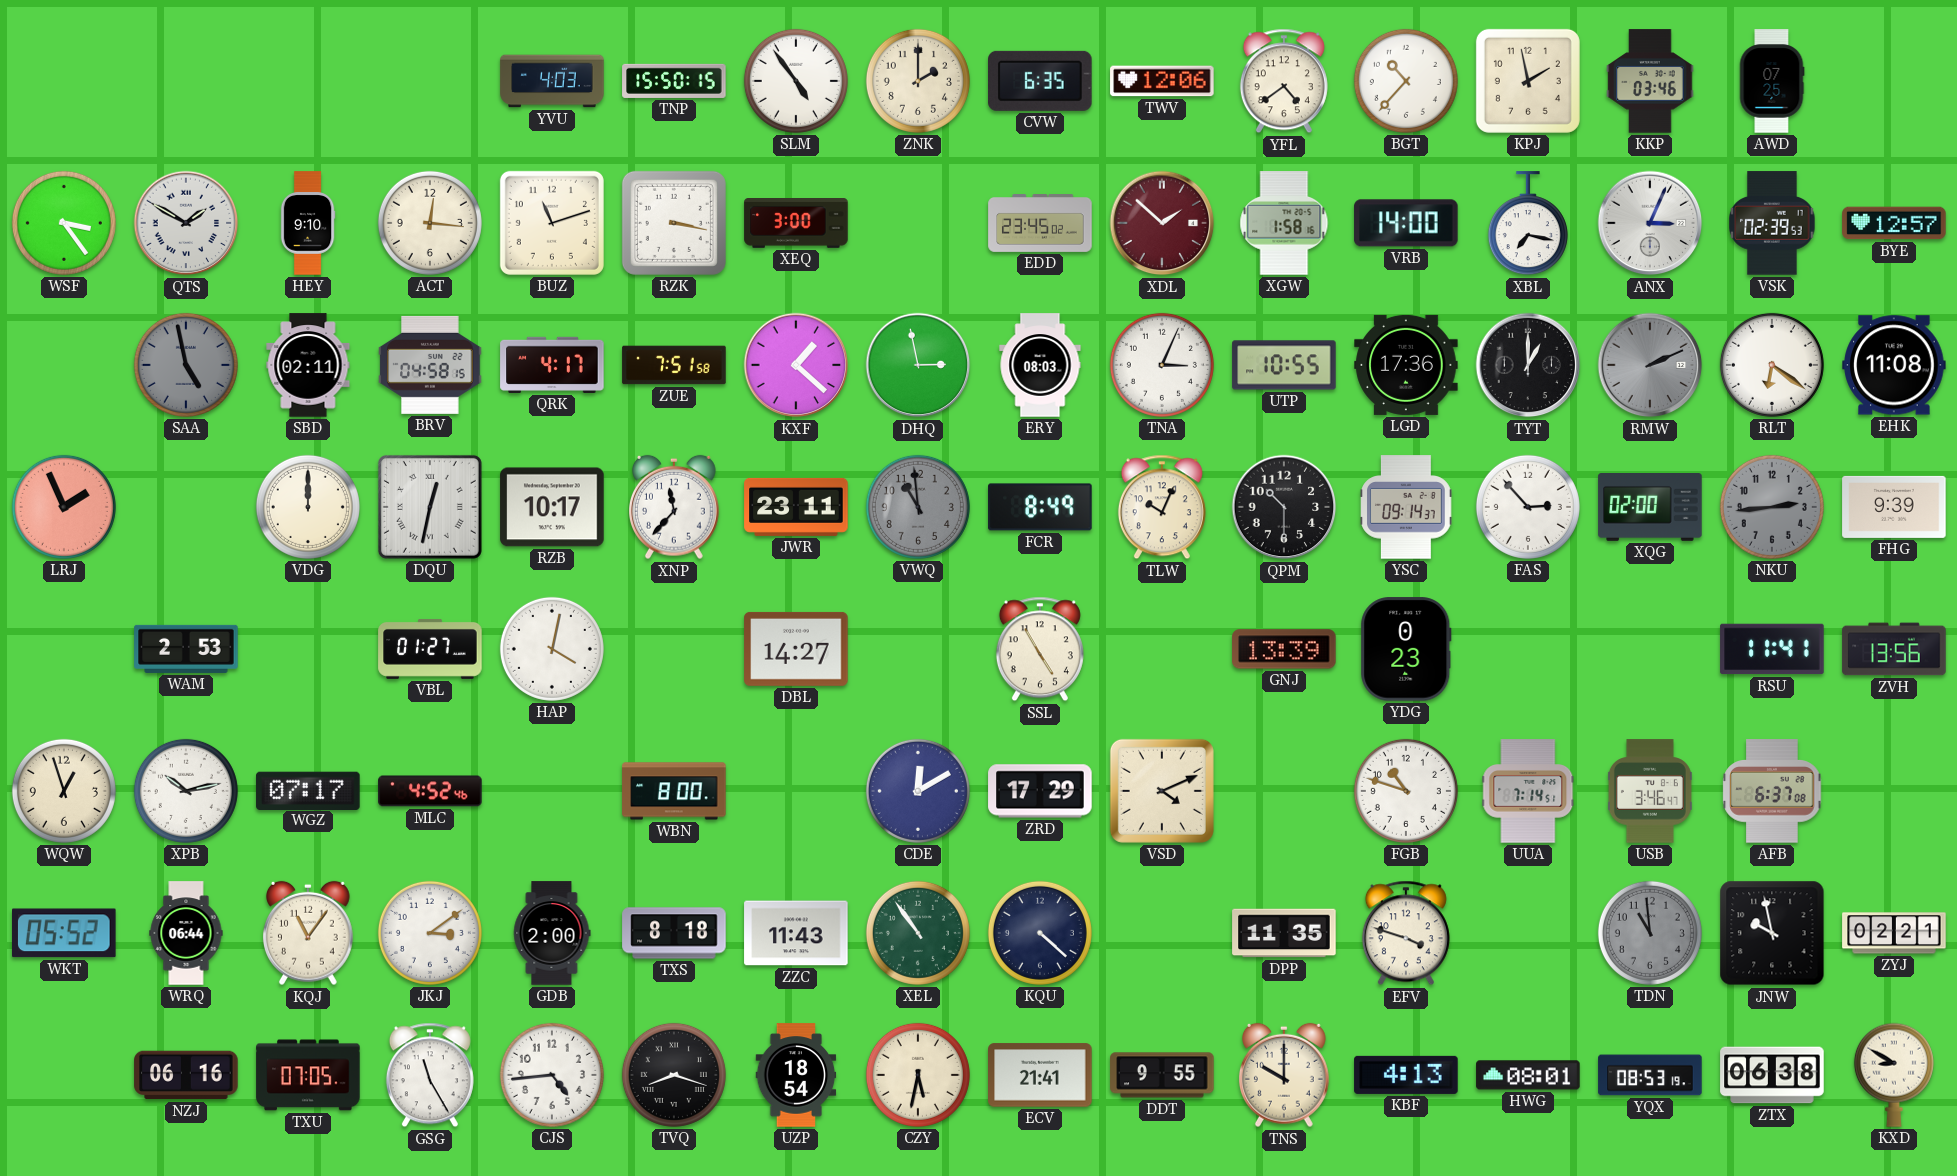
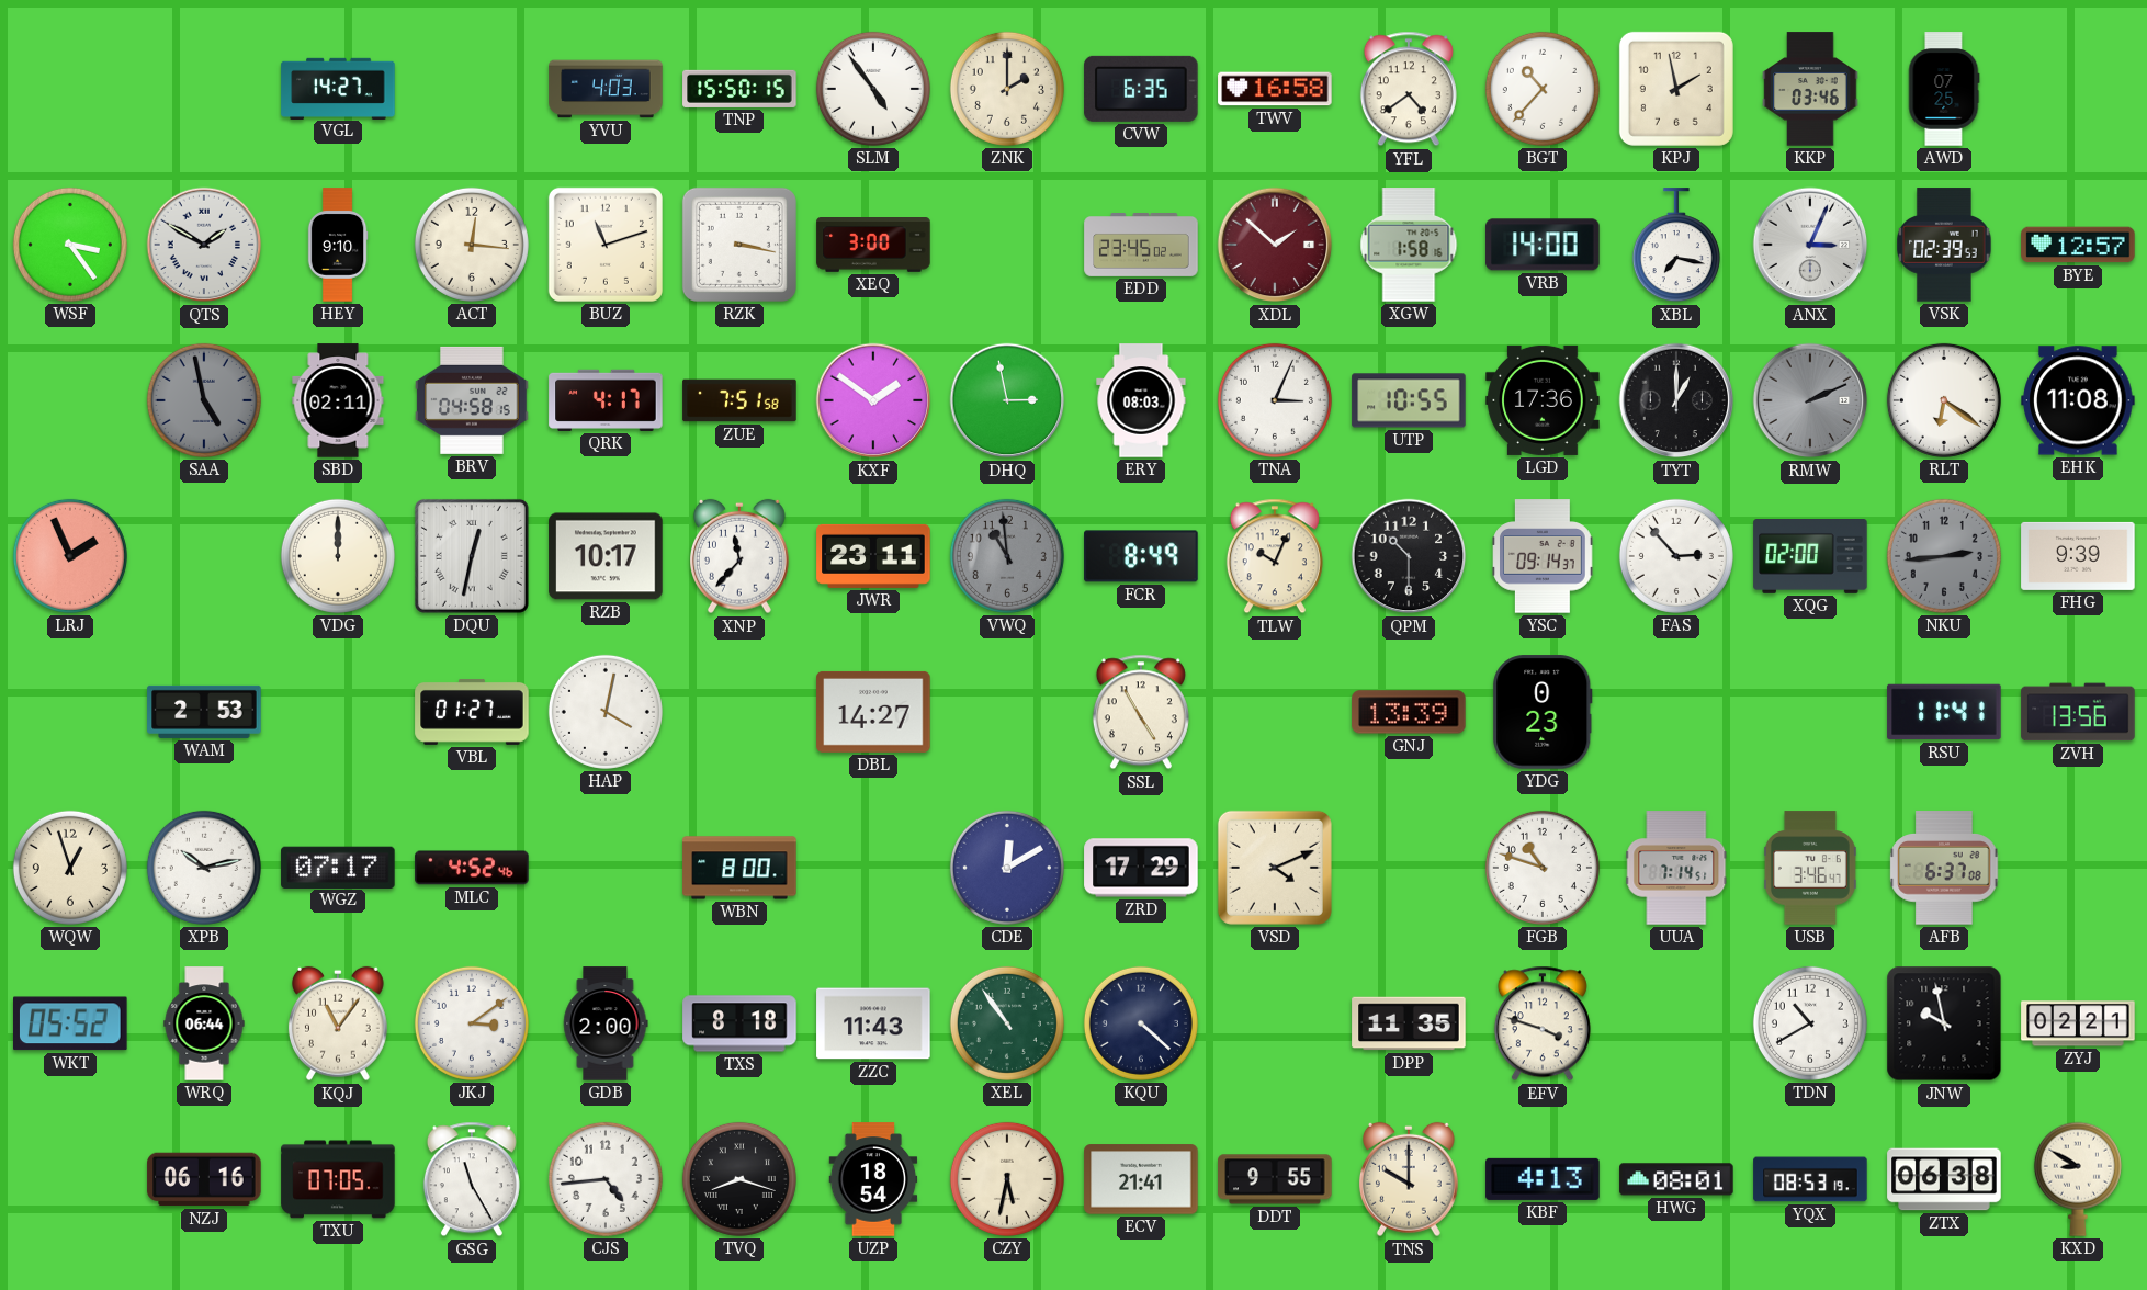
VGL: none -> 14:27 (338, 88)
TWV: 12:06 -> 16:58 (1275, 89)
KXF: 1:22 -> 1:51 (873, 400)
TDN: 10:59 -> 10:40 (1810, 1023)
TDN dial: grey -> white (1810, 1023)
